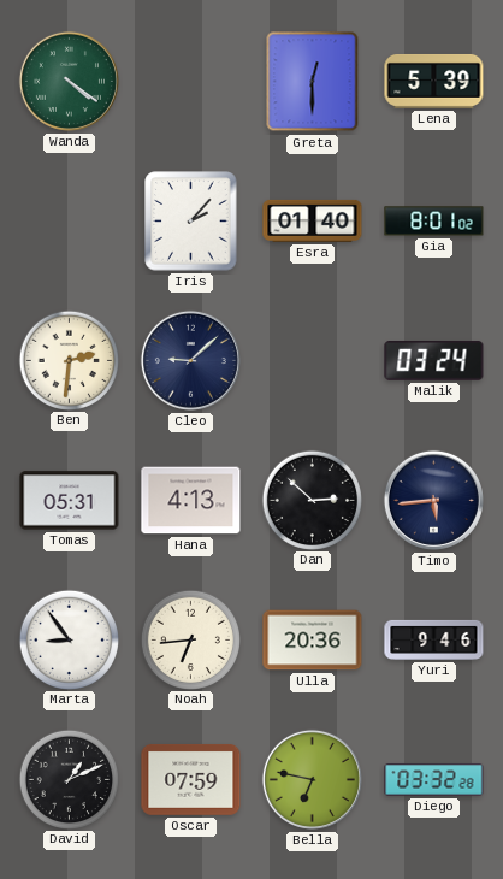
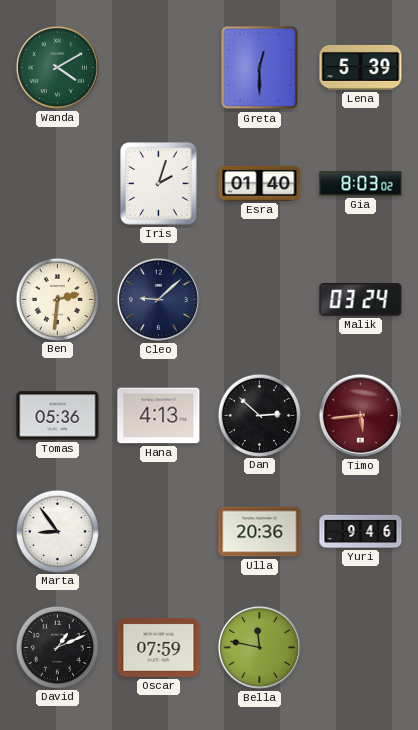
Wanda: 4:21 -> 4:10 (57, 67)
Iris: 2:07 -> 2:03 (159, 184)
Gia: 8:01 -> 8:03 (361, 184)
Tomas: 05:31 -> 05:36 (58, 416)
Timo dial: navy -> burgundy (360, 415)
Noah: 6:44 -> none (190, 639)
Bella: 6:47 -> 11:47 (259, 647)
Diego: 03:32 -> none (434, 780)
